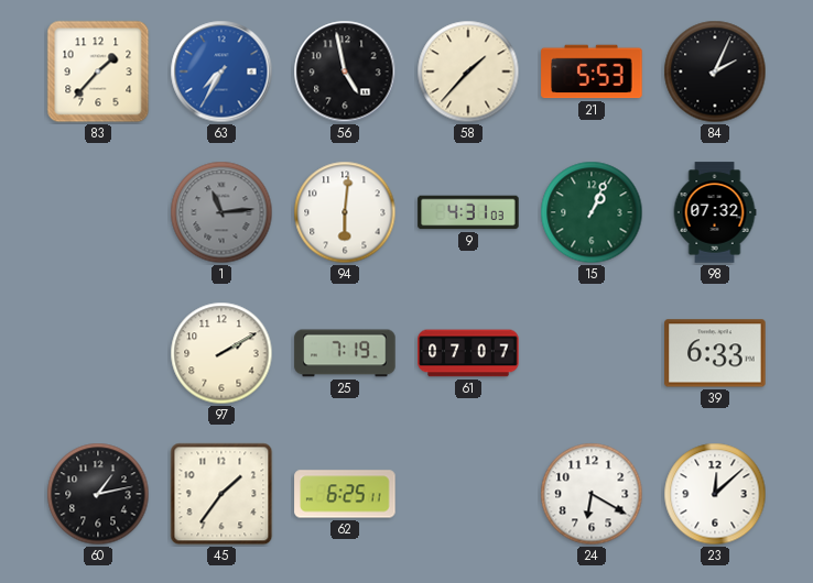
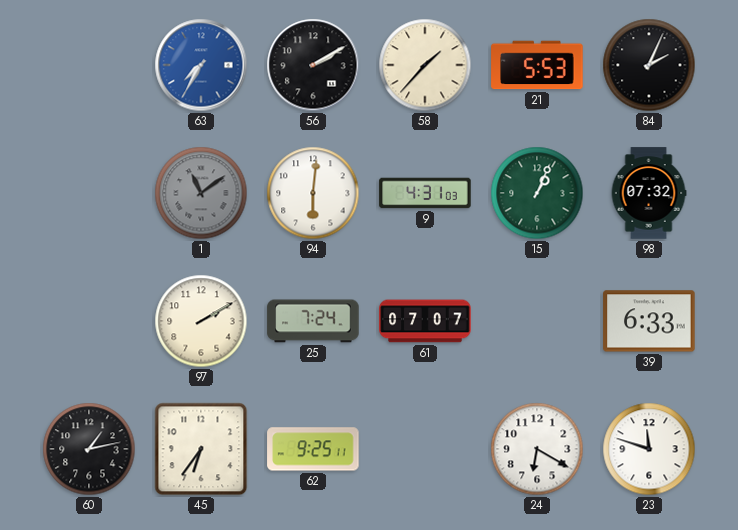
83: 1:37 -> none (98, 71)
56: 4:58 -> 2:10 (313, 65)
1: 11:14 -> 11:09 (201, 193)
25: 7:19 -> 7:24 (313, 321)
45: 1:36 -> 6:36 (201, 449)
62: 6:25 -> 9:25 (313, 449)
23: 12:08 -> 11:48 (649, 449)
